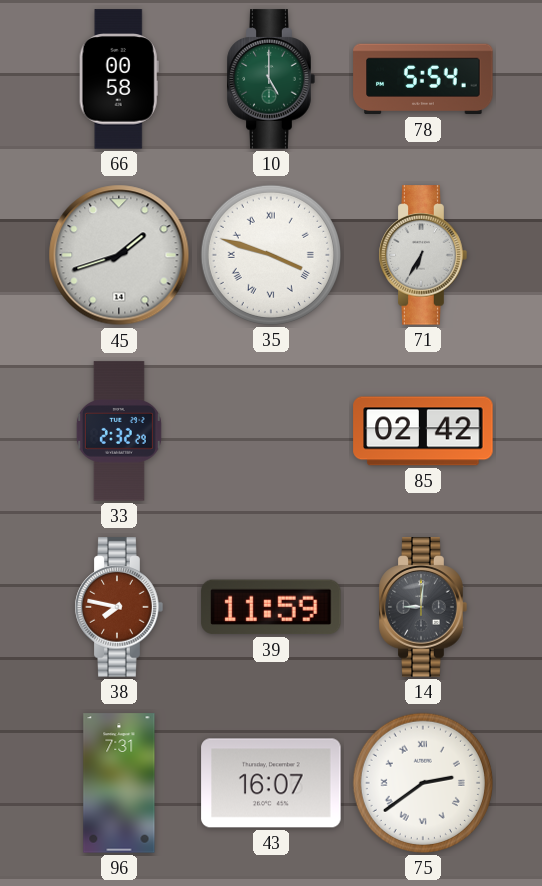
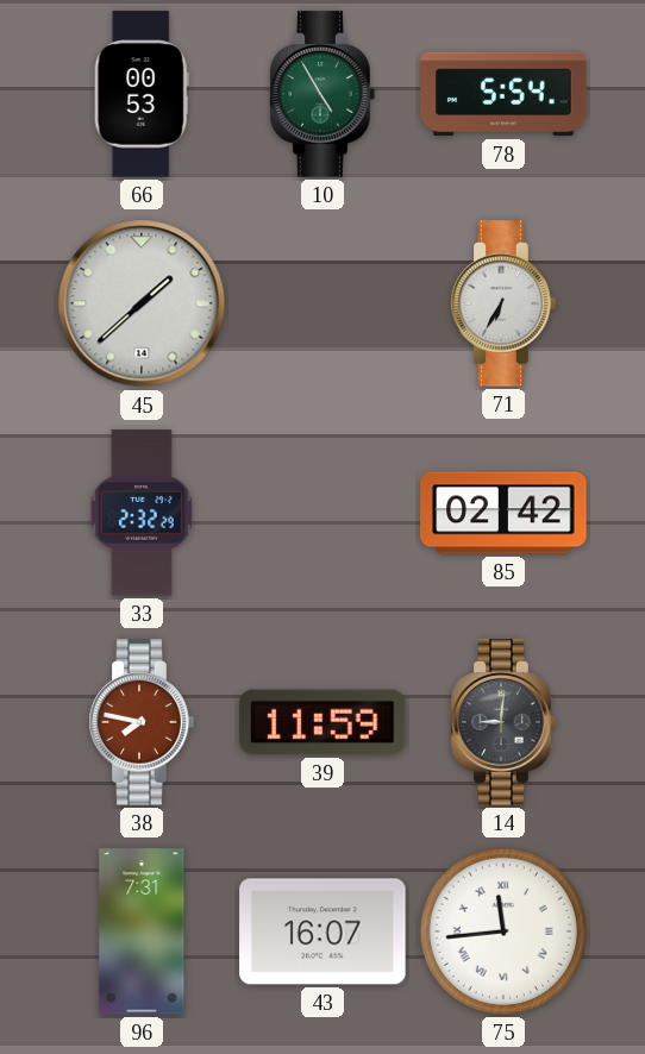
66: 00:58 -> 00:53 (142, 94)
10: 5:00 -> 4:55 (322, 94)
45: 1:42 -> 1:38 (142, 303)
35: 3:48 -> none (271, 255)
75: 2:39 -> 11:44 (503, 931)
